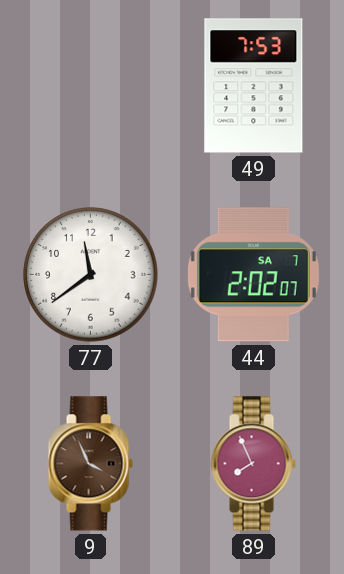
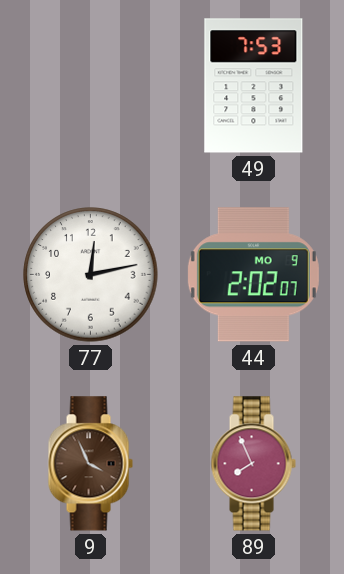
77: 11:39 -> 12:13 (91, 275)
44 date: SA 7 -> MO 9 (253, 275)
